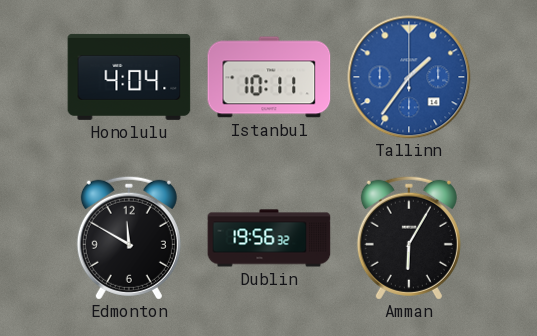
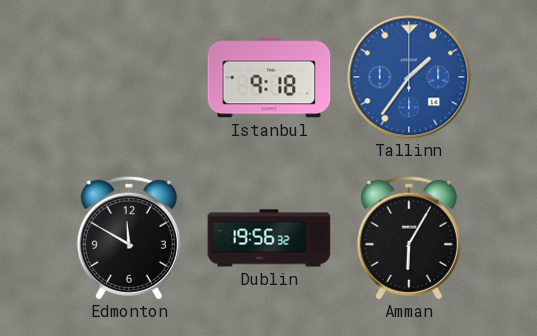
Honolulu: 4:04 -> none (129, 77)
Istanbul: 10:11 -> 9:18 (269, 77)
